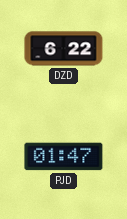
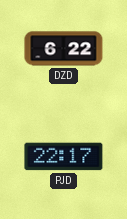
PJD: 01:47 -> 22:17 (64, 157)
